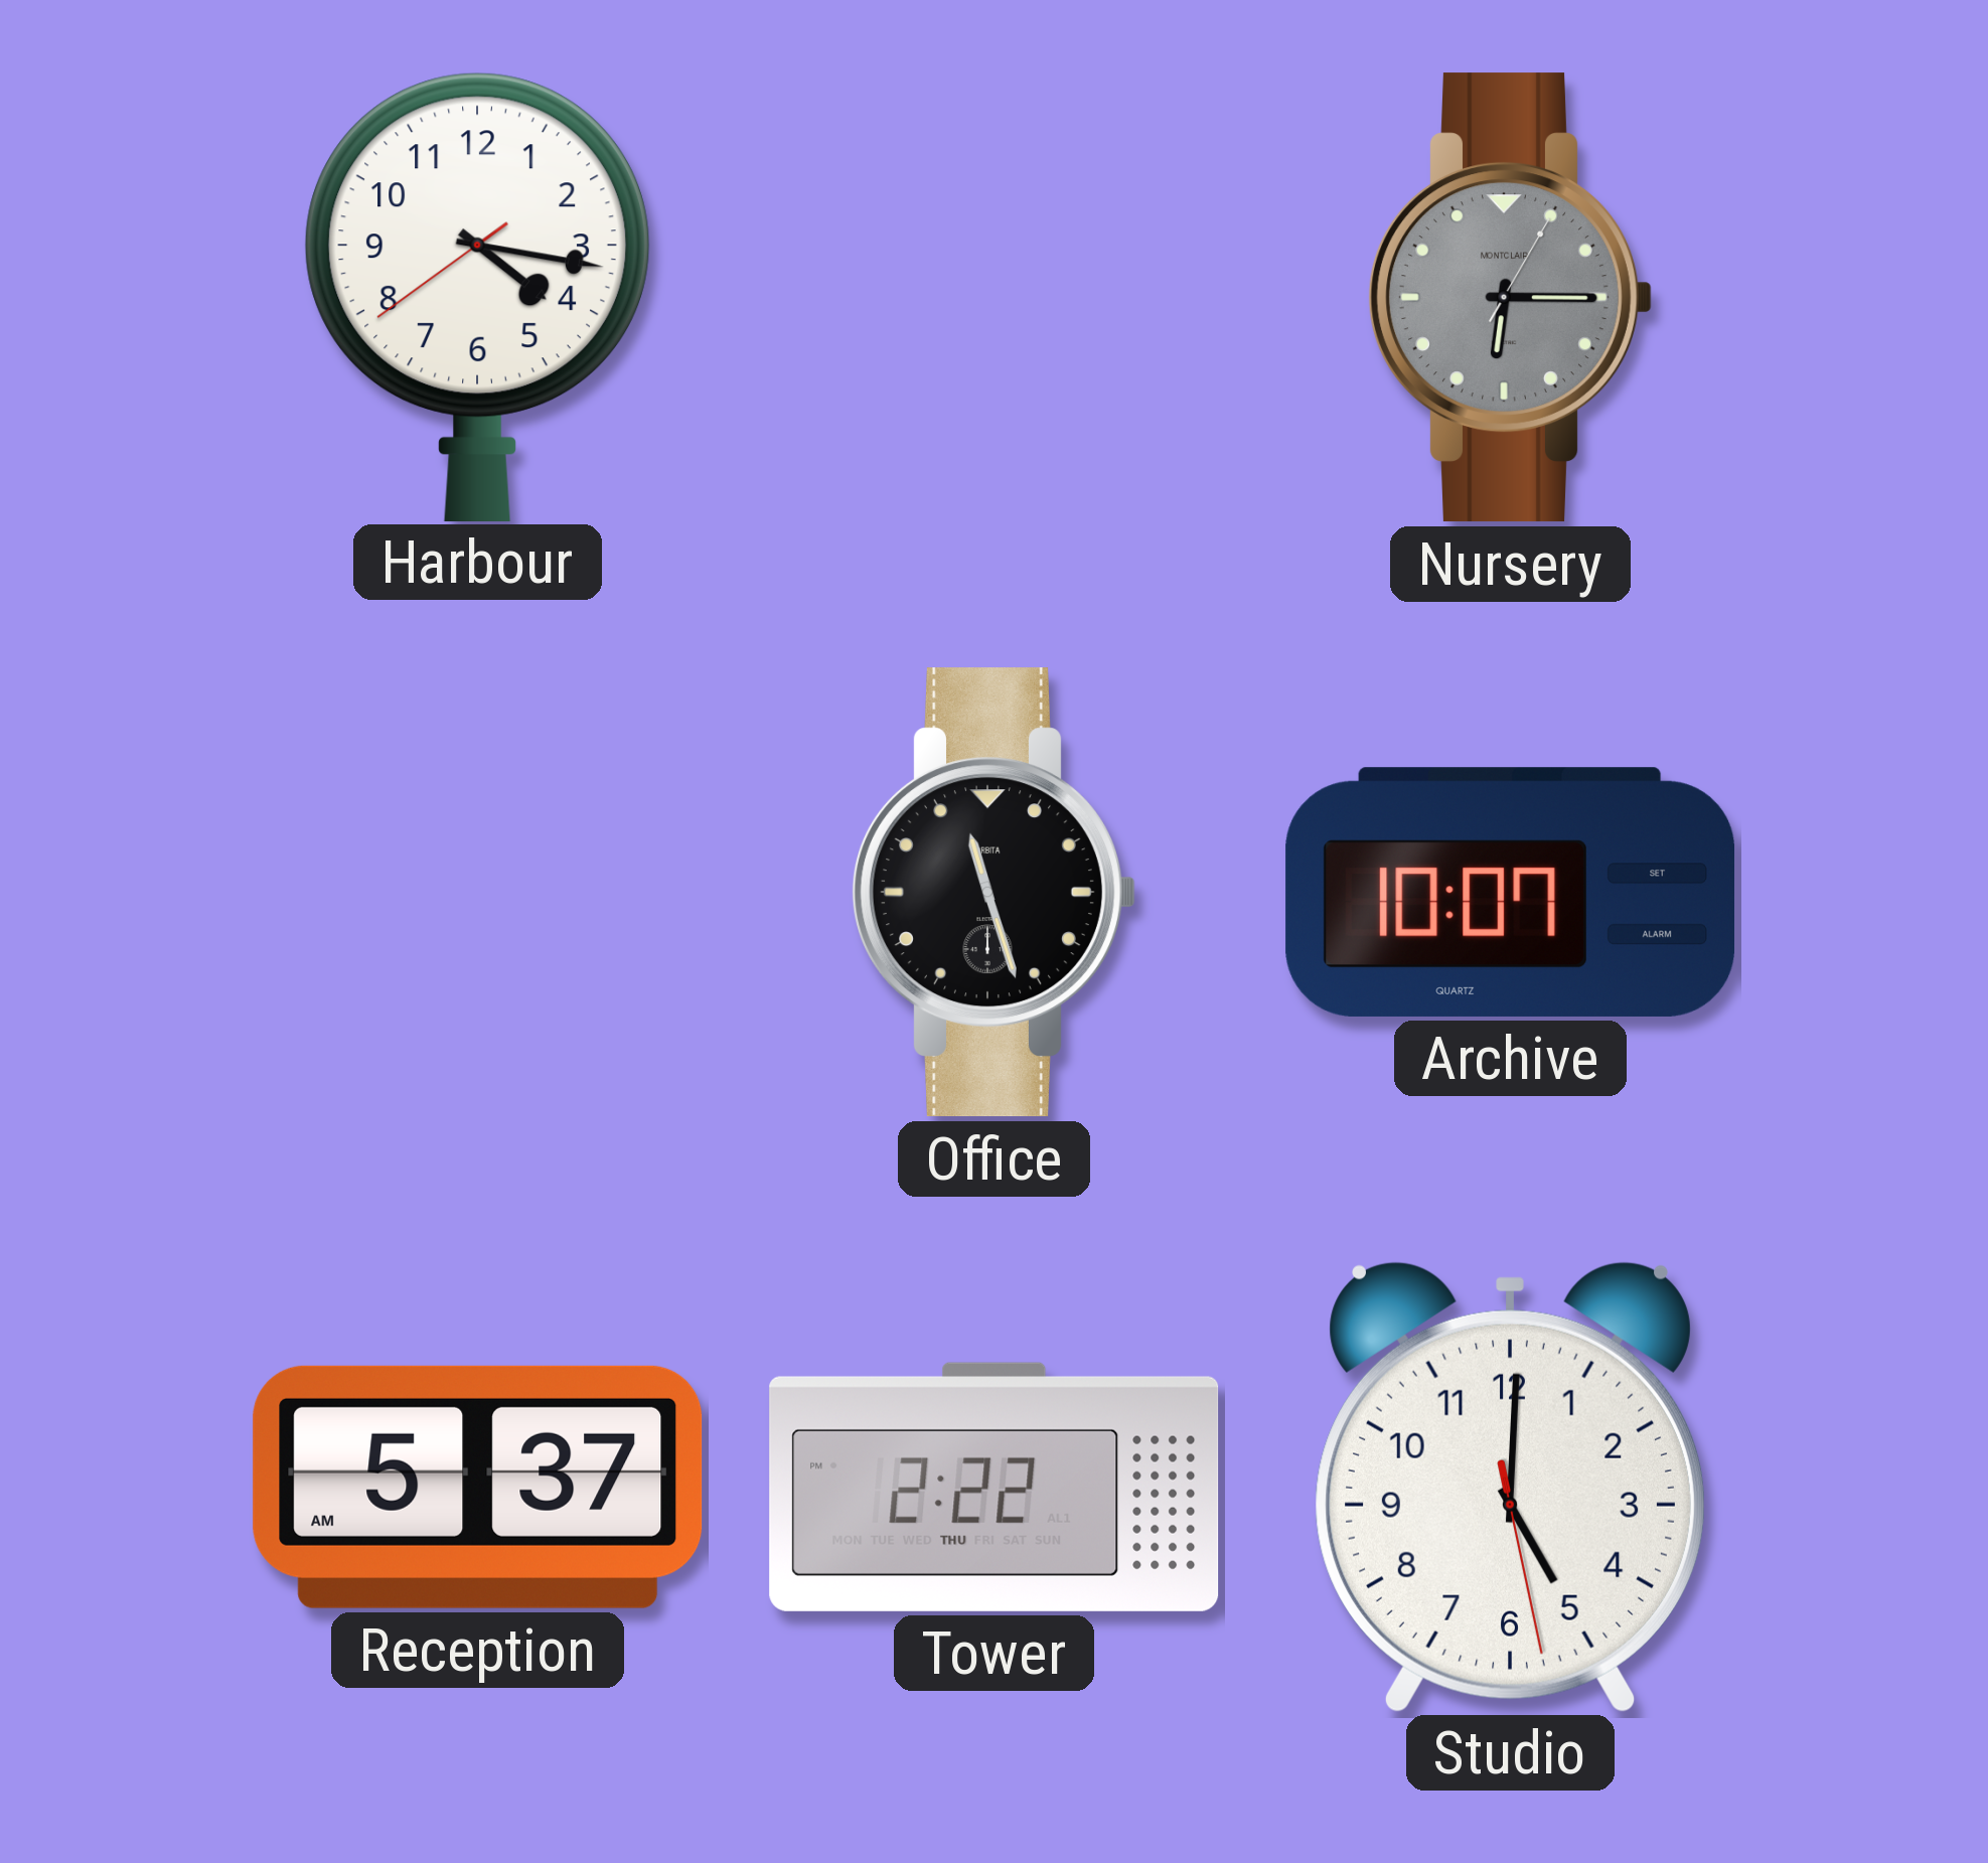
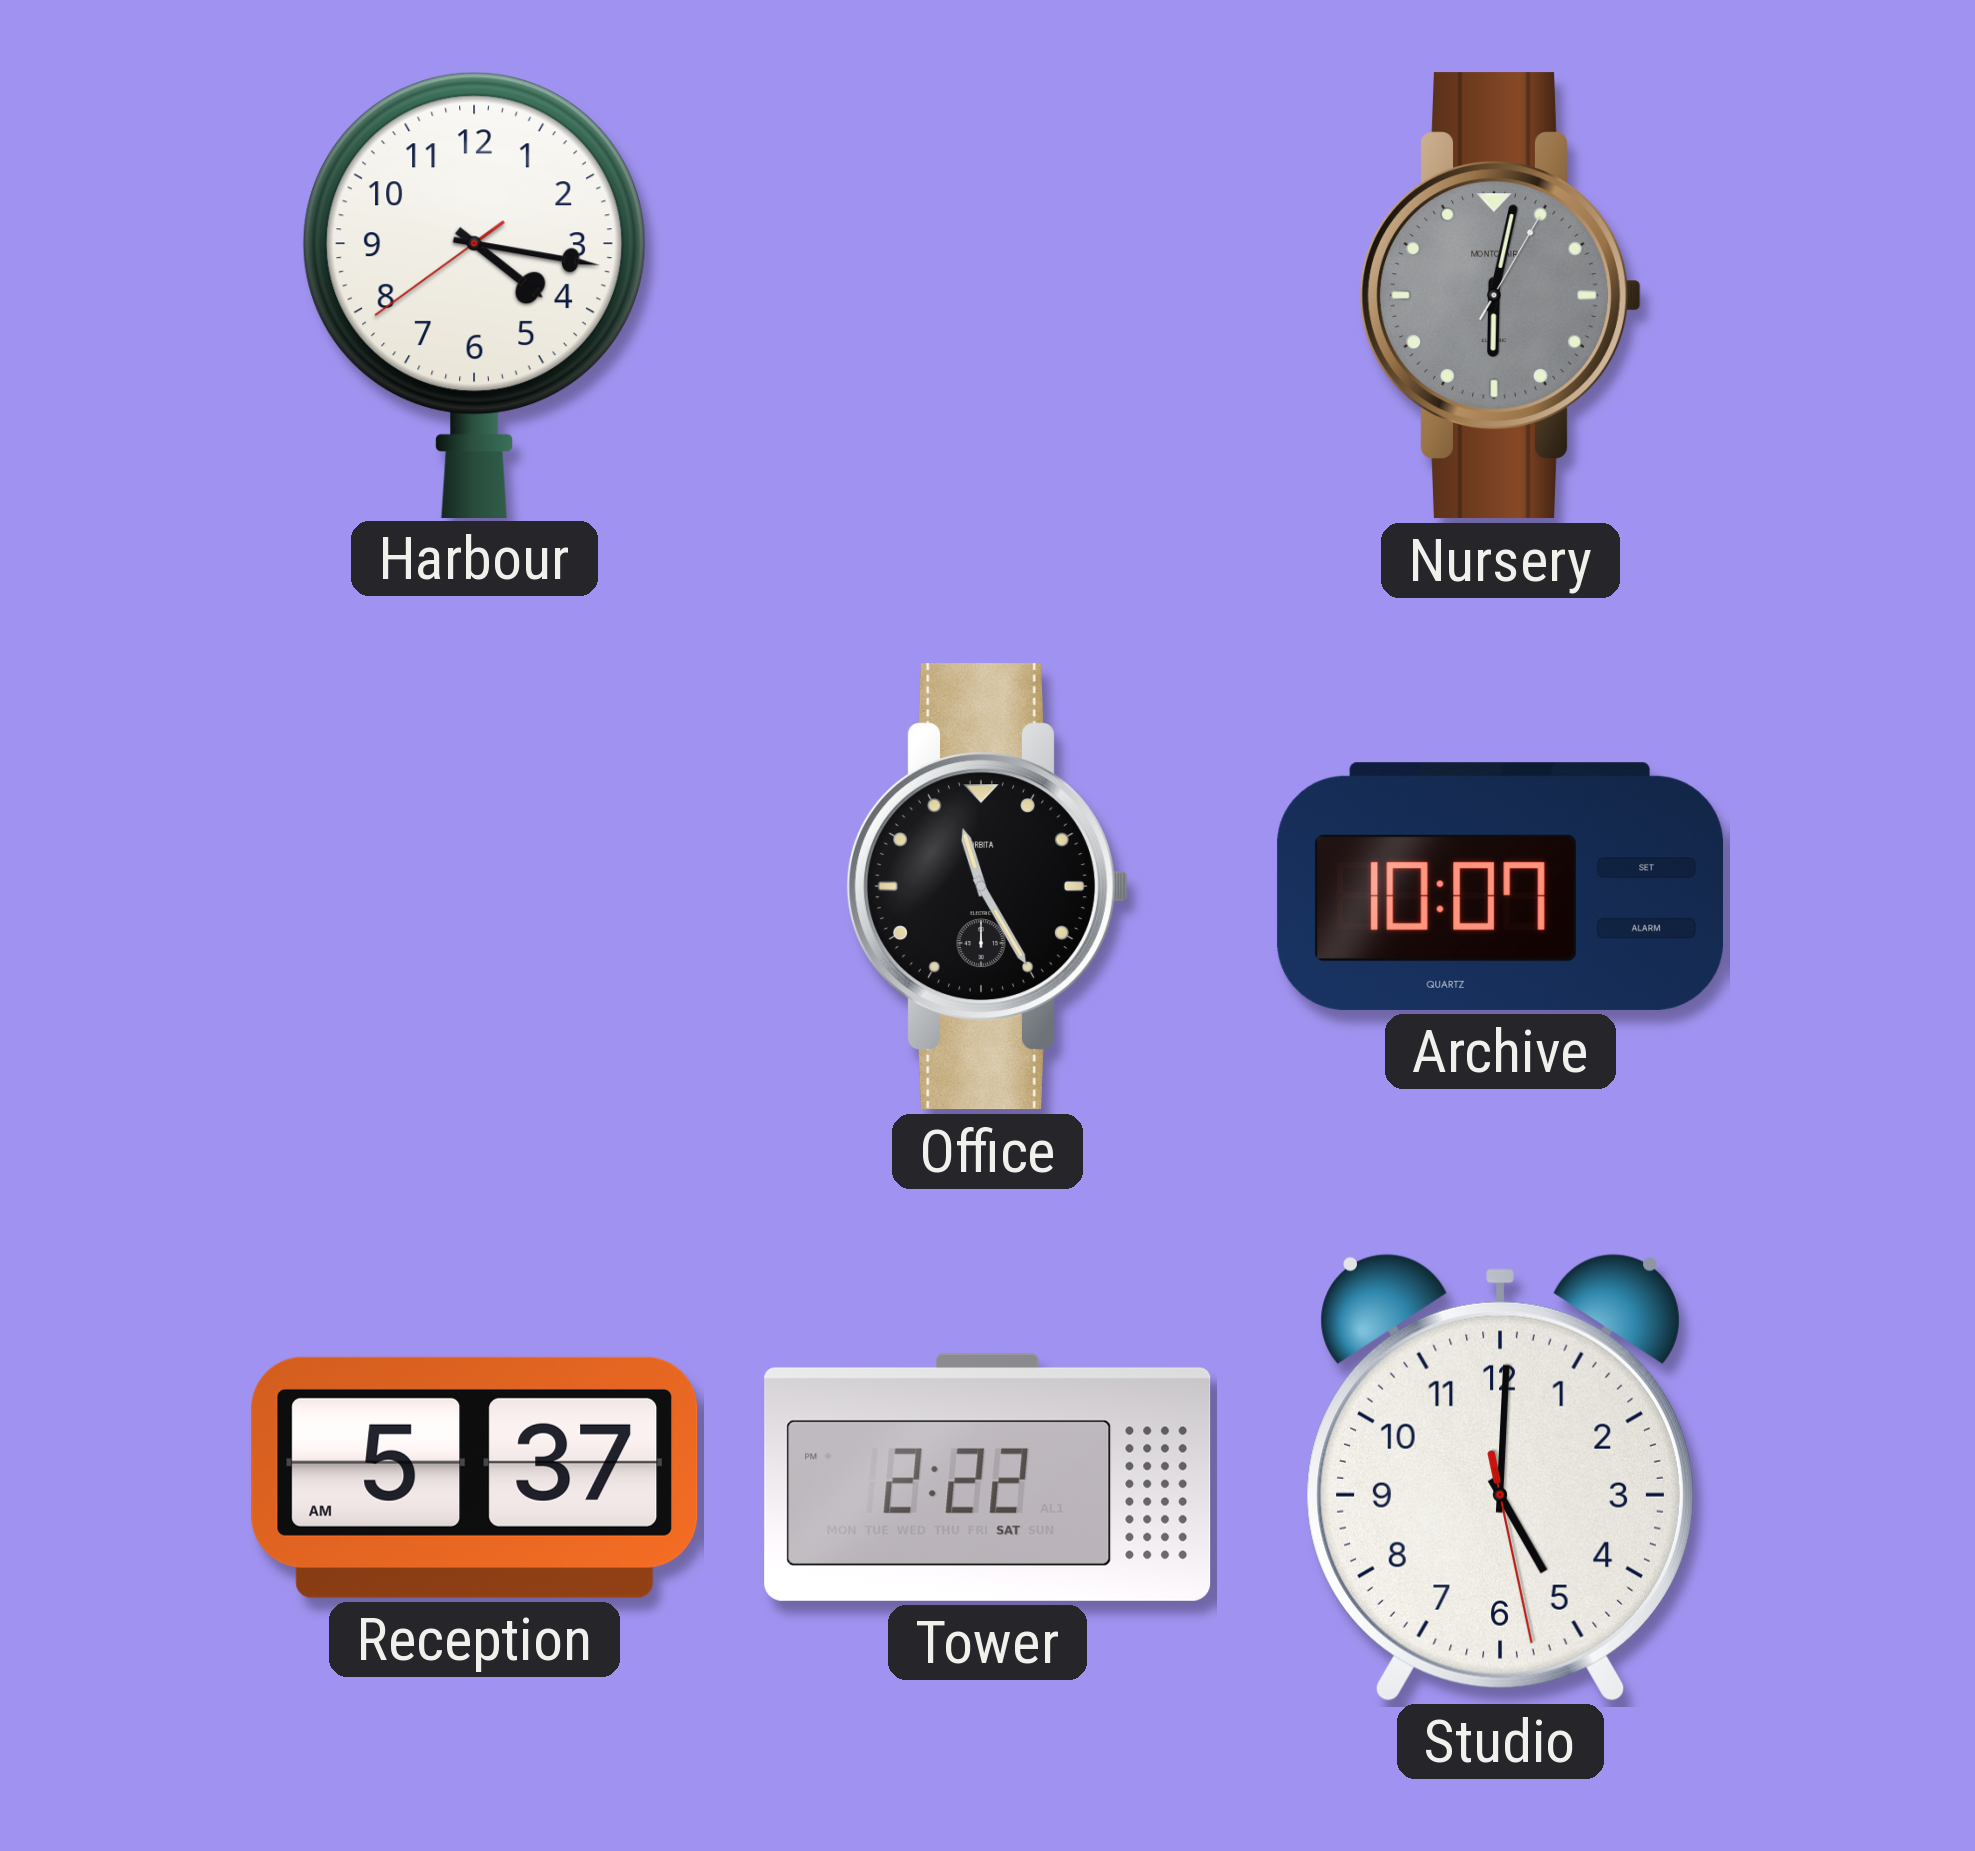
Nursery: 6:15 -> 6:02 (1501, 296)
Office: 11:27 -> 11:25 (988, 887)
Tower date: THU -> SAT (988, 1477)
